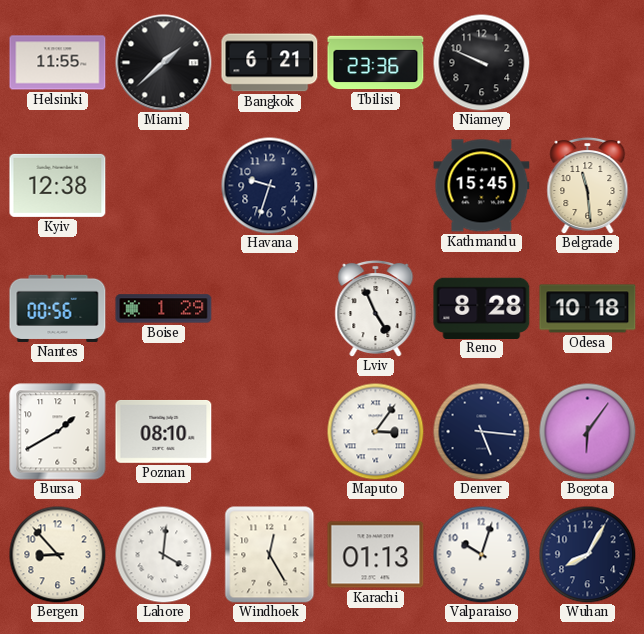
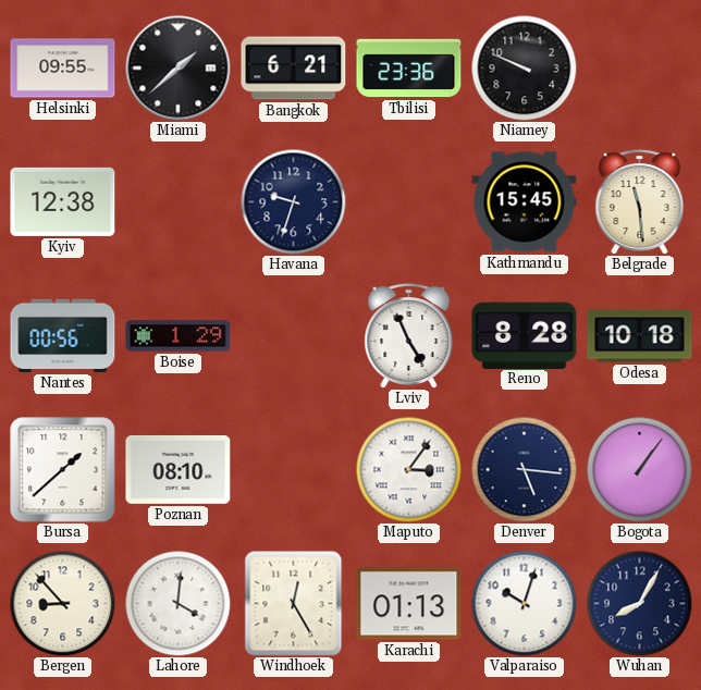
Helsinki: 11:55 -> 09:55 (63, 69)
Bursa: 1:40 -> 1:38 (63, 470)
Bogota: 6:06 -> 1:06 (639, 469)
